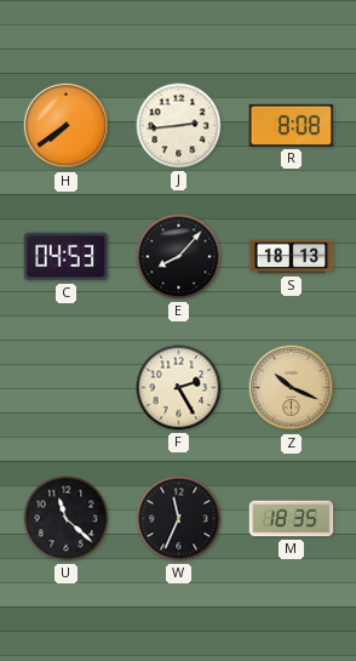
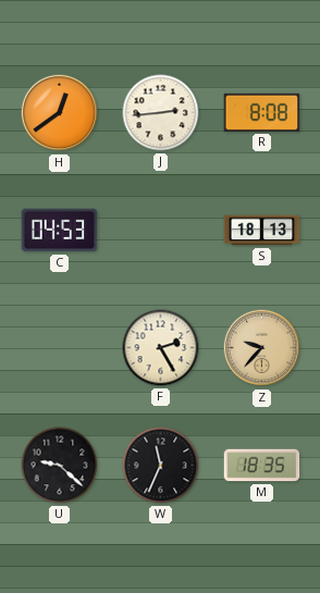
H: 7:39 -> 12:39 (60, 113)
E: 8:07 -> none (179, 257)
Z: 10:19 -> 9:37 (262, 348)
U: 11:22 -> 9:22 (60, 466)
